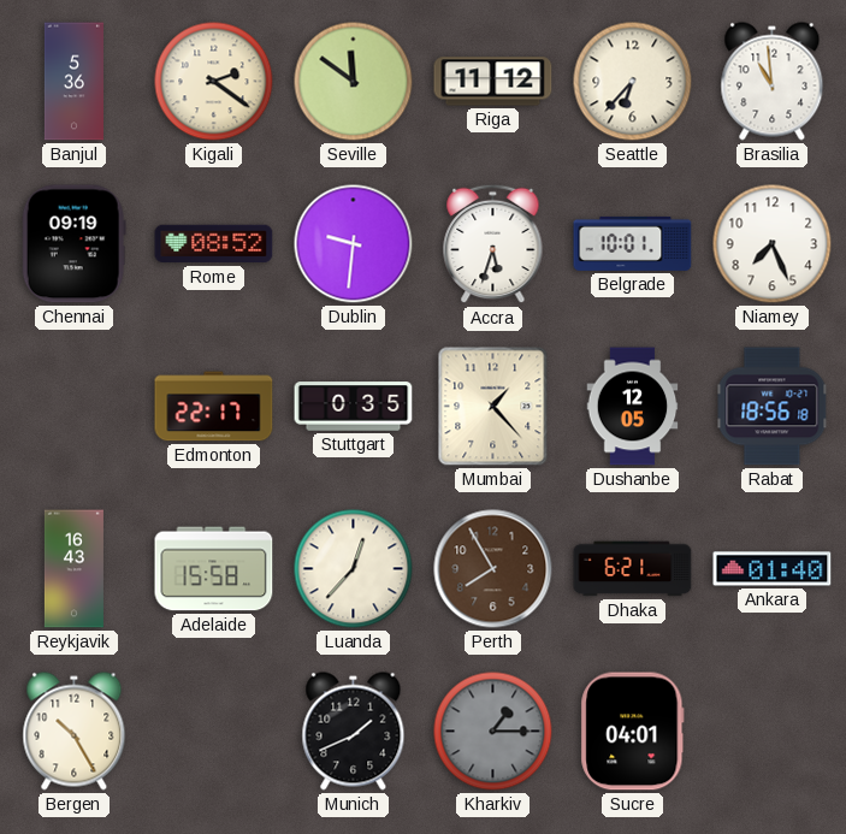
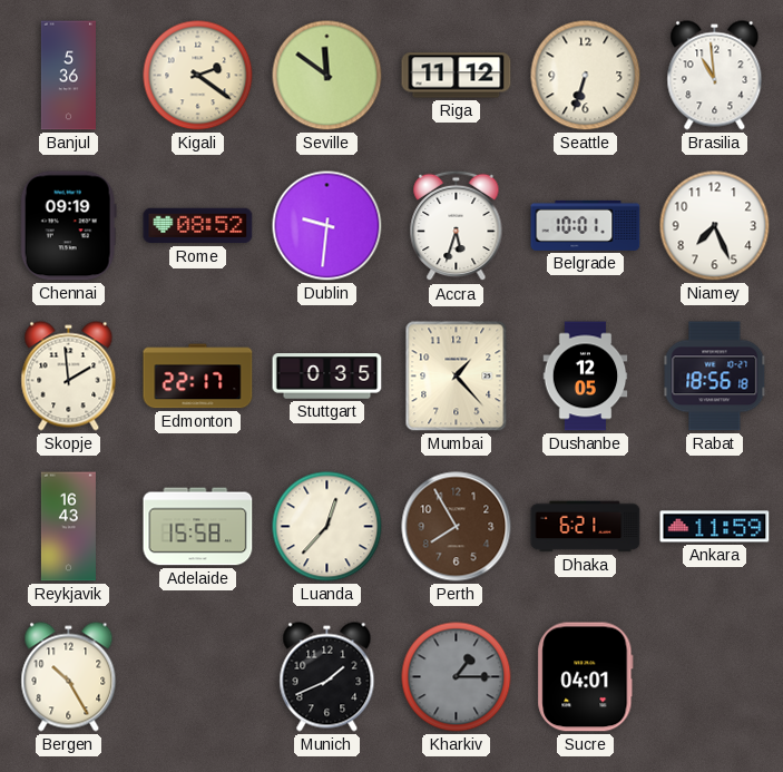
Seattle: 6:37 -> 6:33 (586, 76)
Skopje: none -> 1:59 (69, 377)
Ankara: 01:40 -> 11:59 (715, 527)
